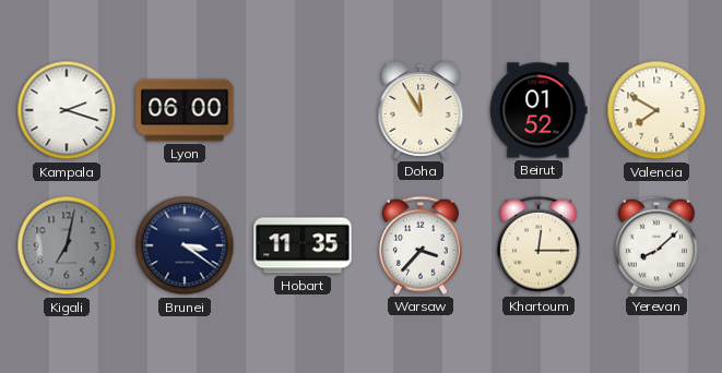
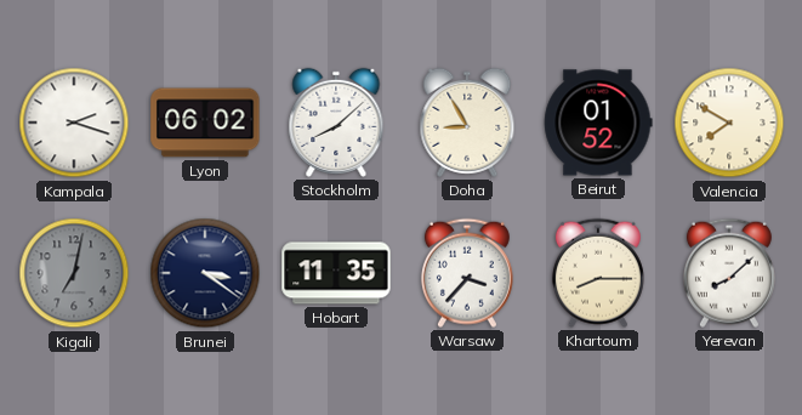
Lyon: 06:00 -> 06:02 (205, 123)
Stockholm: none -> 8:08 (336, 123)
Doha: 11:55 -> 8:55 (467, 123)
Khartoum: 12:15 -> 8:15 (598, 273)
